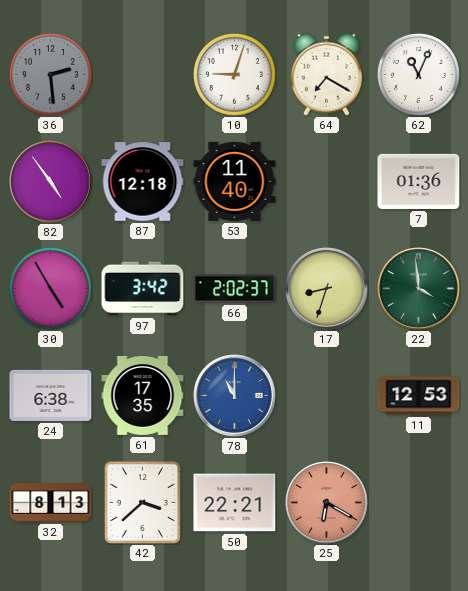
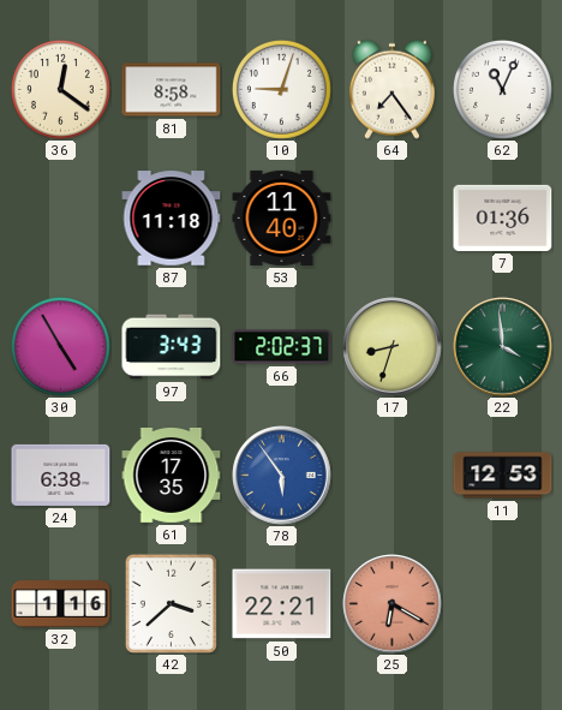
36: 2:29 -> 12:21 (60, 89)
36 dial: grey -> cream (60, 89)
81: none -> 8:58 (172, 90)
64: 7:20 -> 7:24 (391, 89)
82: 4:54 -> none (51, 182)
87: 12:18 -> 11:18 (172, 219)
97: 3:42 -> 3:43 (172, 347)
78: 11:00 -> 5:54 (282, 476)
32: 8:13 -> 1:16 (61, 604)
